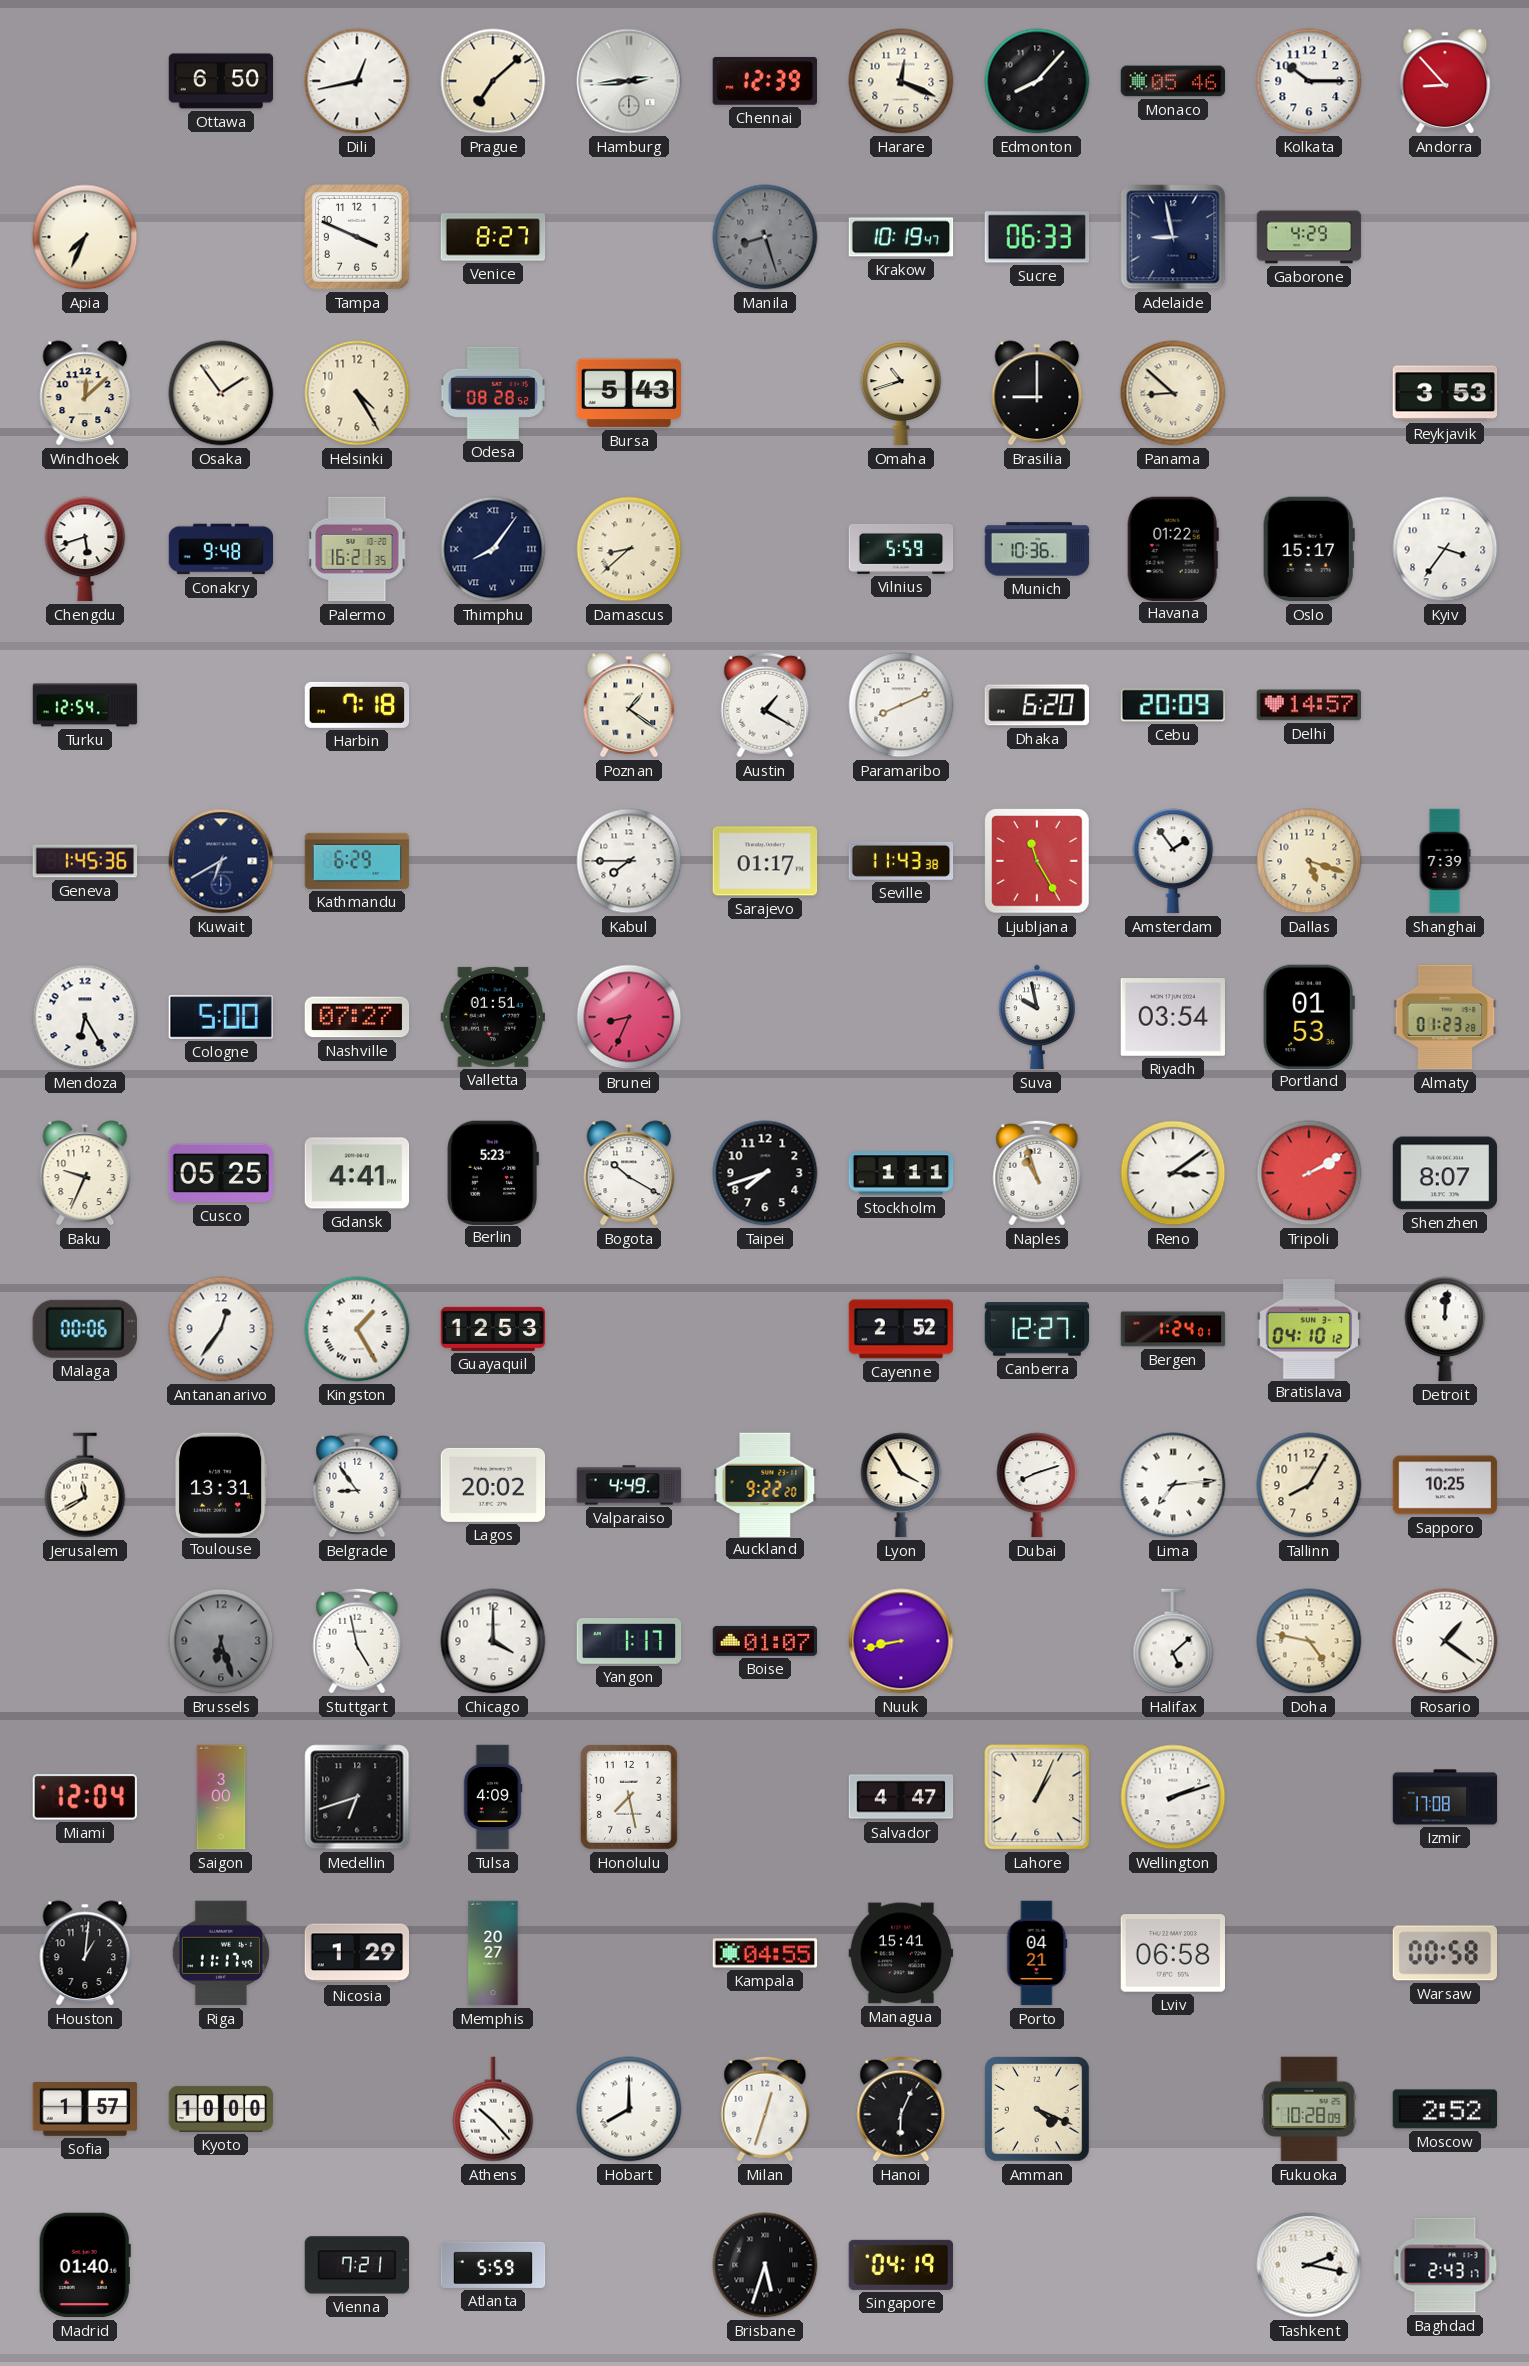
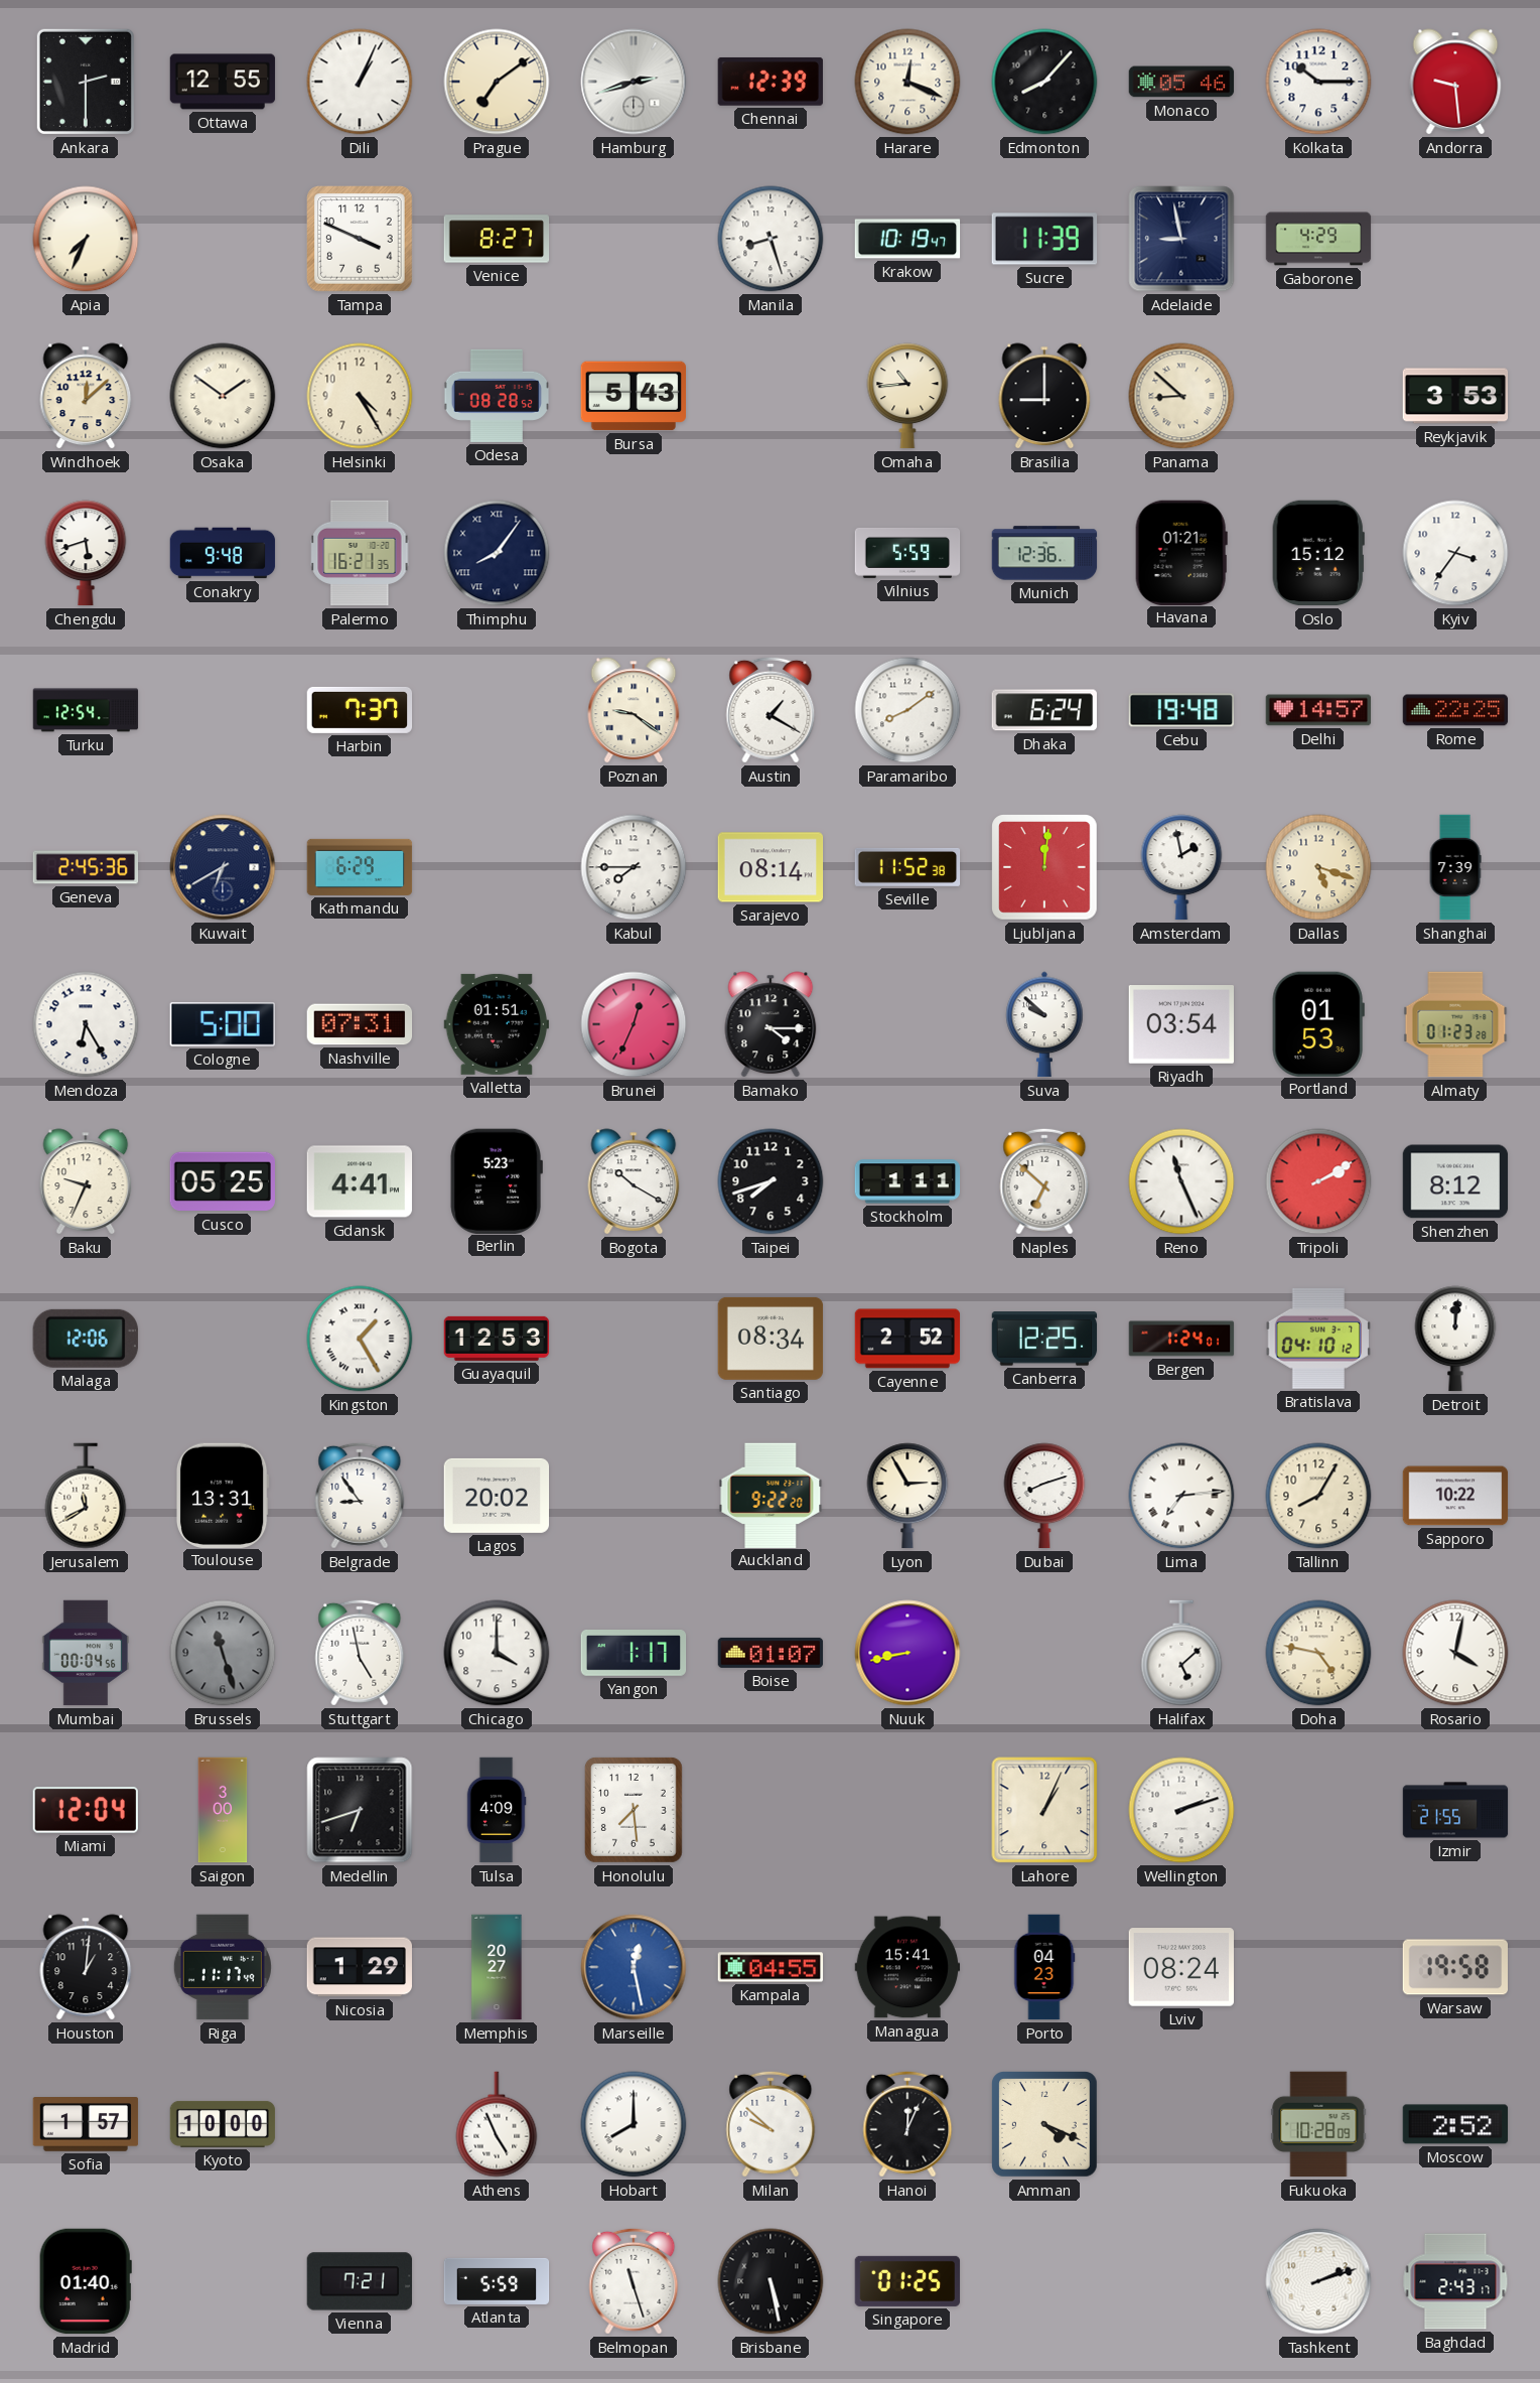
Ankara: none -> 2:30 (86, 82)
Ottawa: 6:50 -> 12:55 (223, 82)
Dili: 12:43 -> 1:04 (360, 82)
Prague: 7:08 -> 7:09 (497, 82)
Hamburg: 2:44 -> 2:42 (634, 82)
Andorra: 8:53 -> 9:29 (1455, 82)
Manila dial: grey -> white (771, 239)
Sucre: 06:33 -> 11:39 (1044, 239)
Osaka: 1:54 -> 1:51 (223, 396)
Omaha: 10:42 -> 10:44 (907, 396)
Damascus: 8:38 -> none (629, 549)
Munich: 10:36 -> 12:36 (1044, 553)
Havana: 01:22 -> 01:21 (1181, 552)
Oslo: 15:17 -> 15:12 (1318, 553)
Harbin: 7:18 -> 7:37 (360, 710)
Poznan: 1:21 -> 9:21 (634, 710)
Paramaribo: 8:11 -> 8:09 (907, 710)
Dhaka: 6:20 -> 6:24 (1043, 710)
Cebu: 20:09 -> 19:48 (1180, 710)
Rome: none -> 22:25 (1455, 710)
Geneva: 1:45 -> 2:45 (86, 867)
Sarajevo: 01:17 -> 08:14 (771, 867)
Seville: 11:43 -> 11:52 (907, 867)
Ljubljana: 11:25 -> 12:01 (1045, 868)
Amsterdam: 1:54 -> 1:58 (1181, 867)
Nashville: 07:27 -> 07:31 (360, 1024)
Brunei: 8:34 -> 12:34 (634, 1024)
Bamako: none -> 4:15 (771, 1024)
Suva: 9:58 -> 9:52 (1044, 1024)
Naples: 10:57 -> 6:52 (1044, 1181)
Reno: 3:09 -> 11:26 (1181, 1181)
Shenzhen: 8:07 -> 8:12 (1455, 1181)
Malaga: 00:06 -> 12:06 (86, 1339)
Antananarivo: 12:36 -> none (221, 1329)
Santiago: none -> 08:34 (771, 1339)
Canberra: 12:27 -> 12:25 (1044, 1339)
Valparaiso: 4:49 -> none (629, 1485)
Lyon: 3:55 -> 2:55 (907, 1496)
Sapporo: 10:25 -> 10:22 (1455, 1496)
Mumbai: none -> 00:04 (86, 1653)
Brussels: 6:27 -> 11:27 (223, 1653)
Rosario: 1:21 -> 4:02 (1455, 1653)
Honolulu: 7:28 -> 7:29 (634, 1810)
Salvador: 4:47 -> none (901, 1797)
Izmir: 17:08 -> 21:55 (1455, 1810)
Marseille: none -> 12:28 (634, 1967)
Porto: 04:21 -> 04:23 (1044, 1967)
Lviv: 06:58 -> 08:24 (1180, 1967)
Warsaw: 00:58 -> 19:58 (1454, 1967)
Athens: 10:23 -> 4:56 (497, 2124)
Milan: 12:33 -> 9:52 (771, 2124)
Hanoi: 6:04 -> 12:04 (907, 2124)
Belmopan: none -> 11:27 (634, 2281)
Brisbane: 5:33 -> 5:28 (771, 2281)
Singapore: 04:19 -> 01:25 (907, 2281)
Tashkent: 2:17 -> 2:12 (1318, 2281)
